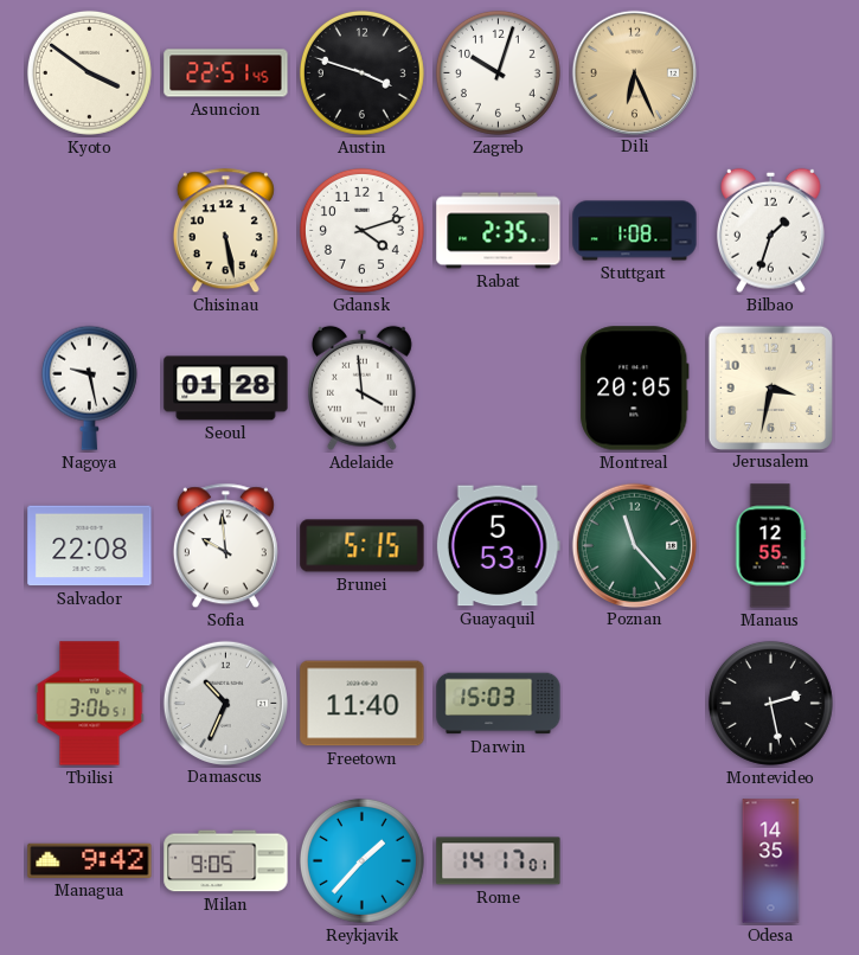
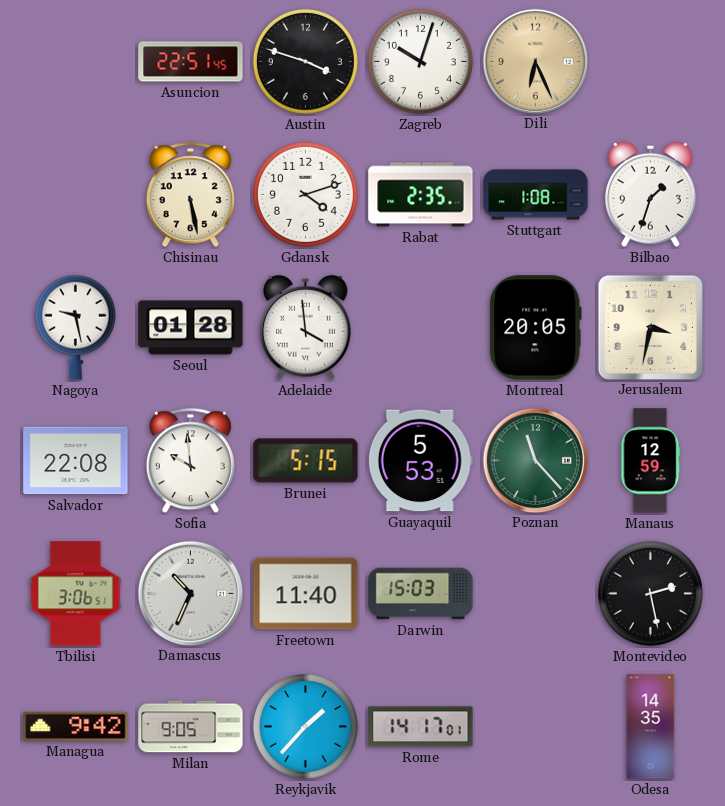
Kyoto: 3:51 -> none (89, 72)
Manaus: 12:55 -> 12:59 (650, 461)
